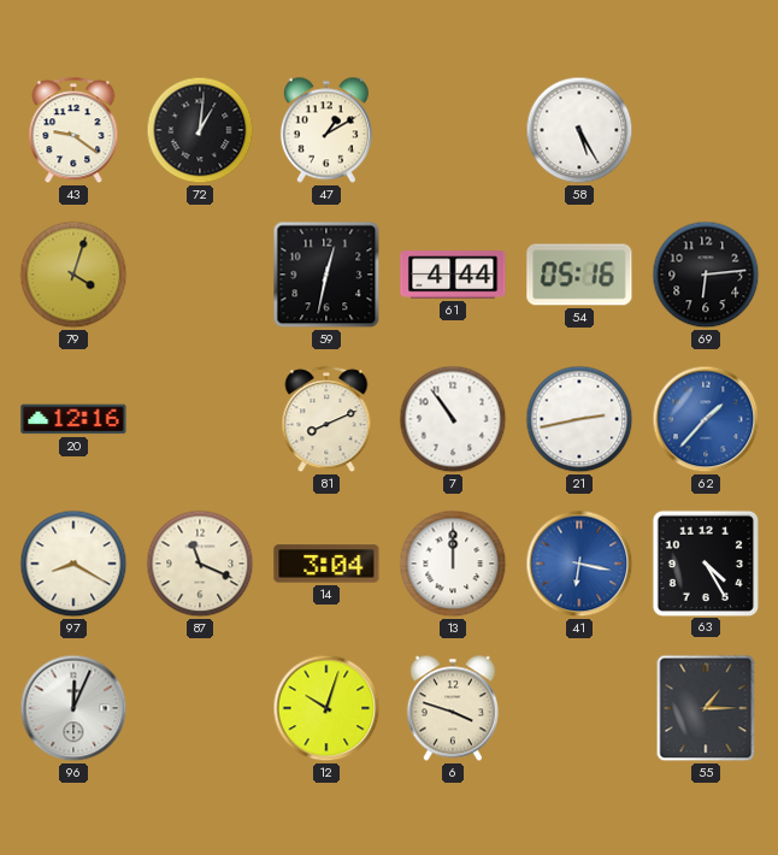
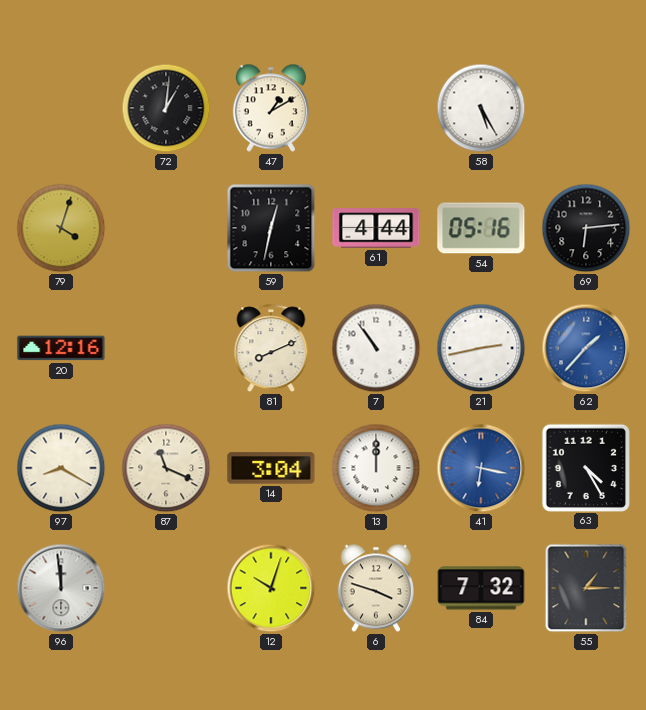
43: 9:21 -> none (73, 131)
96: 12:04 -> 11:59 (61, 588)
84: none -> 7:32 (481, 588)
